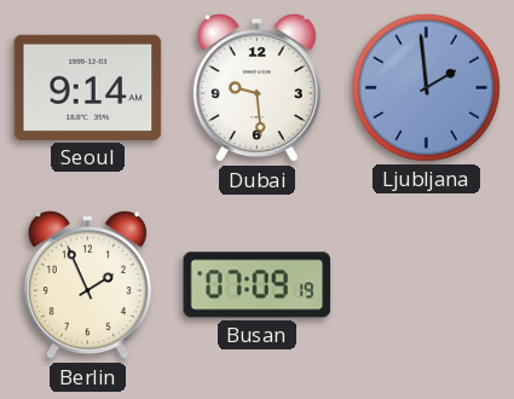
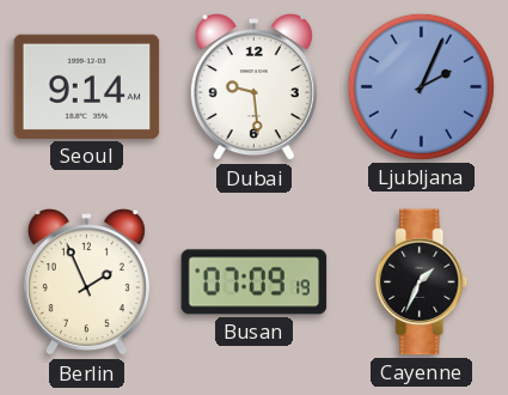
Ljubljana: 1:59 -> 2:04 (421, 86)
Cayenne: none -> 1:34 (422, 282)
